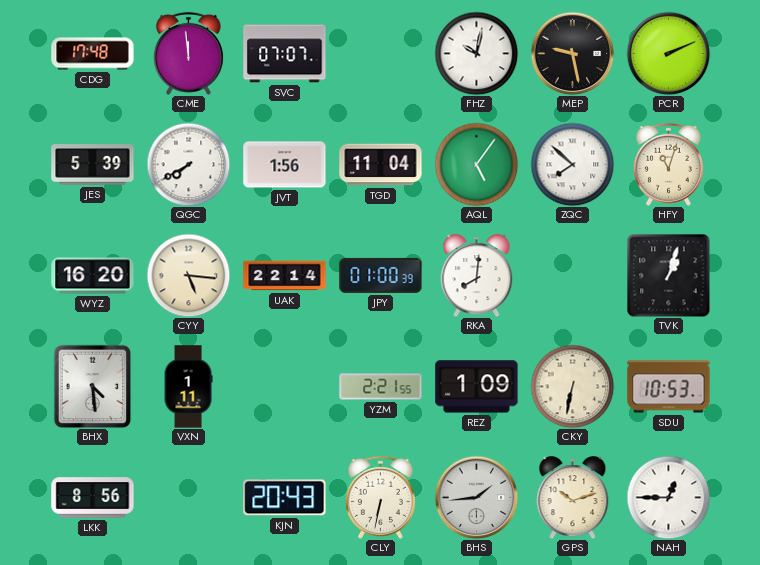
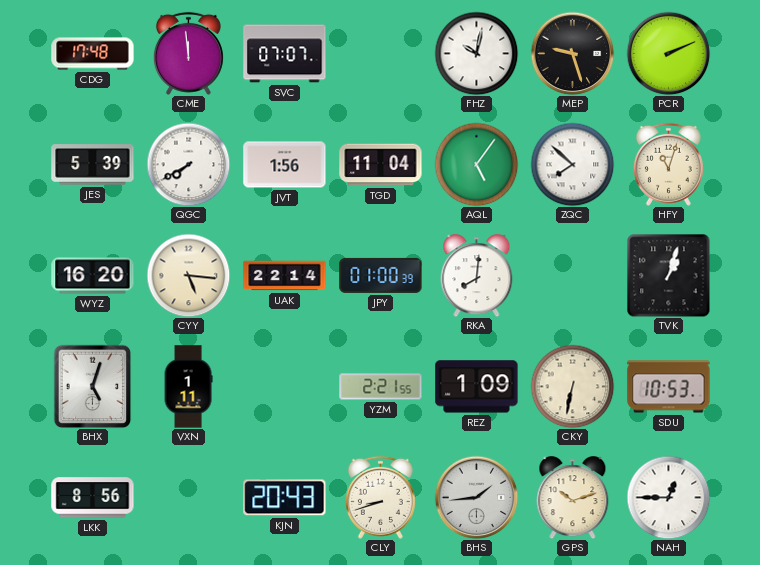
MEP: 9:28 -> 9:27 (572, 53)
BHX: 4:29 -> 5:03 (93, 386)
CLY: 6:32 -> 8:42 (380, 497)
